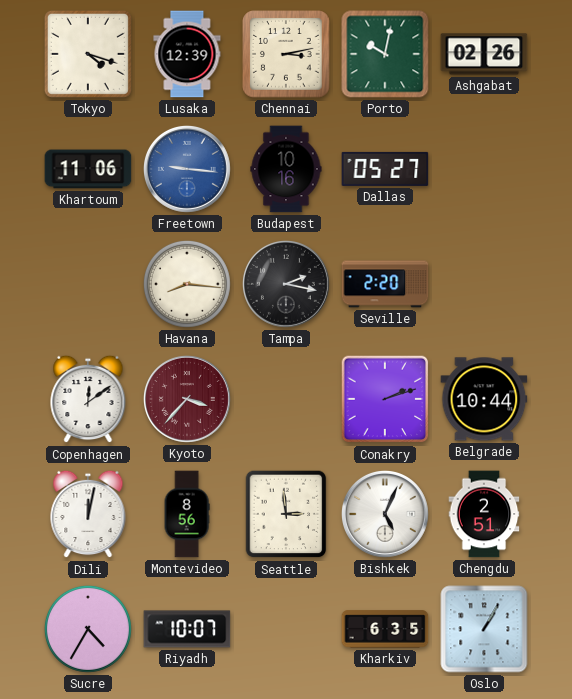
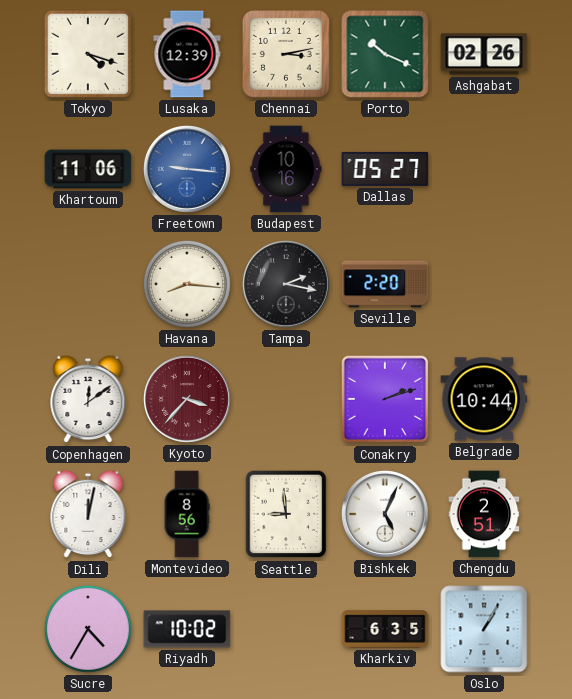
Porto: 10:02 -> 10:19 (385, 54)
Seattle: 2:59 -> 8:59 (286, 514)
Riyadh: 10:07 -> 10:02 (187, 629)
